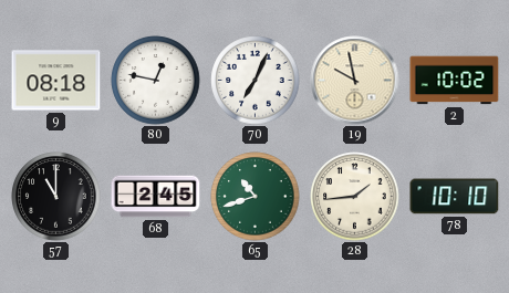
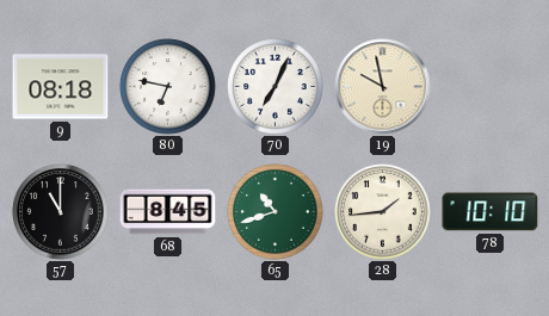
80: 12:47 -> 6:47 (168, 87)
2: 10:02 -> none (455, 81)
68: 2:45 -> 8:45 (168, 212)
